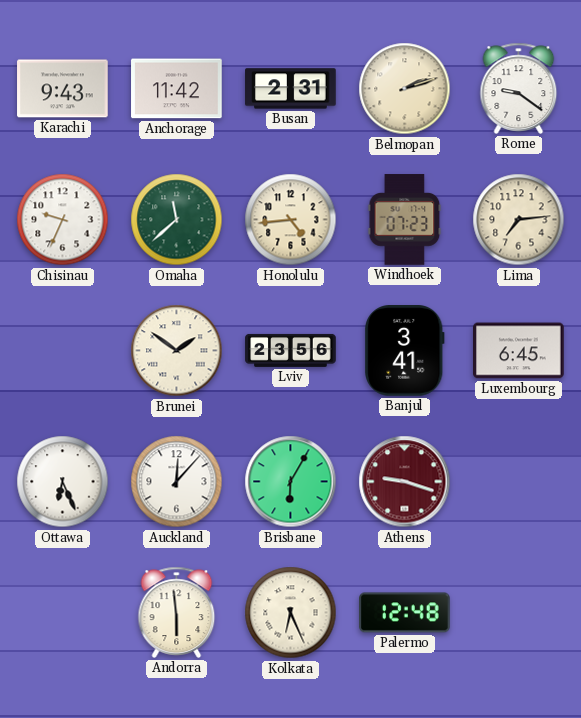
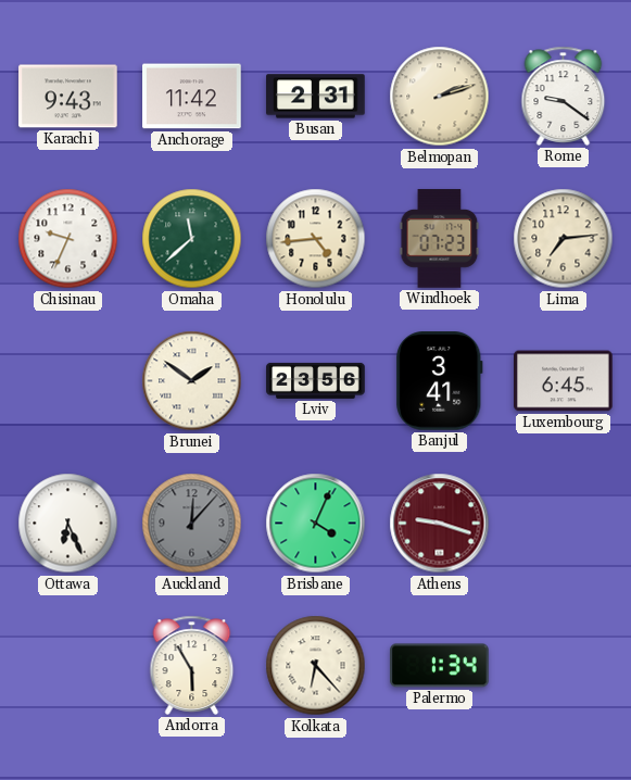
Auckland dial: white -> grey (192, 524)
Brisbane: 6:05 -> 4:04 (316, 524)
Andorra: 5:59 -> 5:55 (192, 665)
Kolkata: 6:26 -> 6:23 (316, 666)
Palermo: 12:48 -> 1:34 (440, 666)
